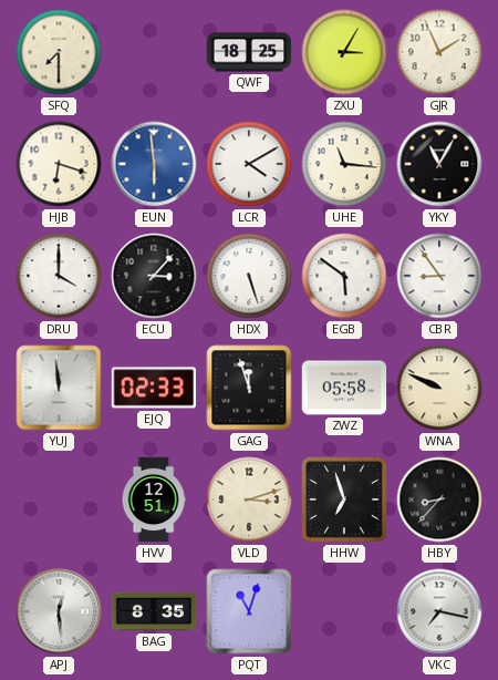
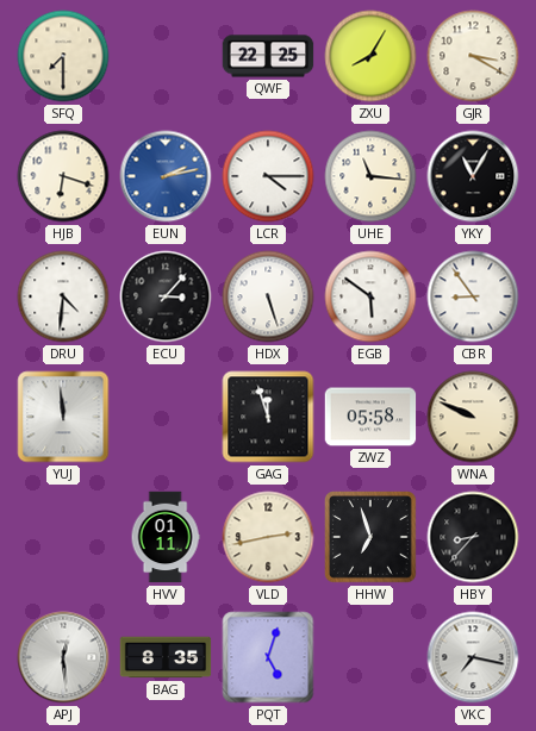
QWF: 18:25 -> 22:25 (268, 56)
ZXU: 3:05 -> 8:05 (370, 56)
GJR: 1:56 -> 3:20 (473, 56)
EUN: 5:59 -> 2:13 (166, 176)
LCR: 4:10 -> 4:15 (268, 176)
DRU: 4:00 -> 4:31 (63, 296)
EJQ: 02:33 -> none (154, 388)
HVV: 12:51 -> 01:11 (166, 537)
VLD: 3:12 -> 2:43 (268, 537)
PQT: 11:03 -> 5:03 (268, 657)
